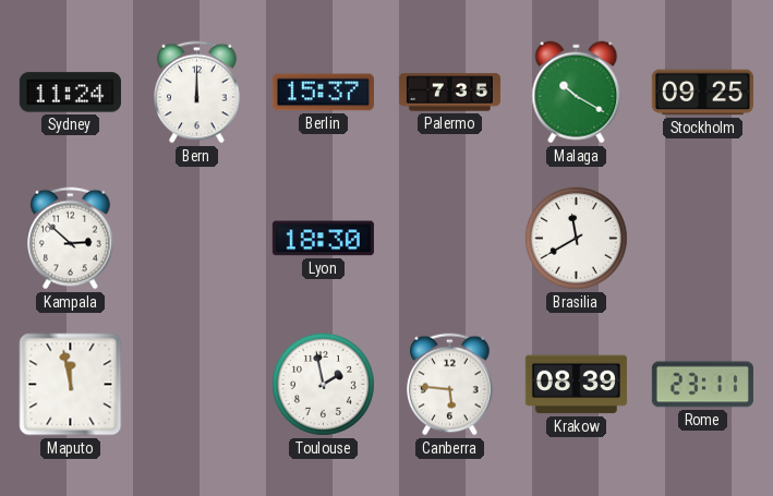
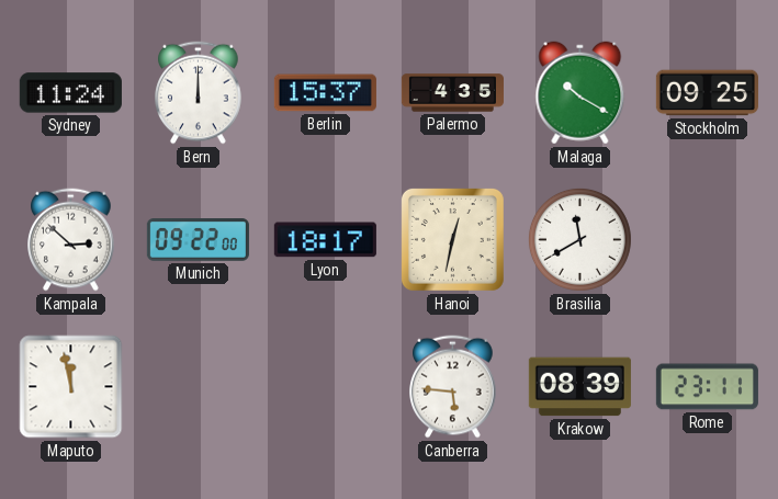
Palermo: 7:35 -> 4:35 (452, 93)
Munich: none -> 09:22 (198, 240)
Lyon: 18:30 -> 18:17 (325, 240)
Hanoi: none -> 12:32 (452, 239)
Toulouse: 1:58 -> none (323, 384)
